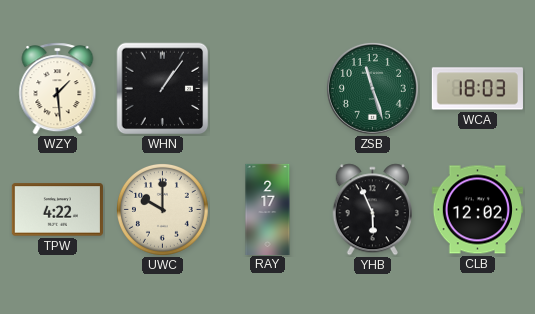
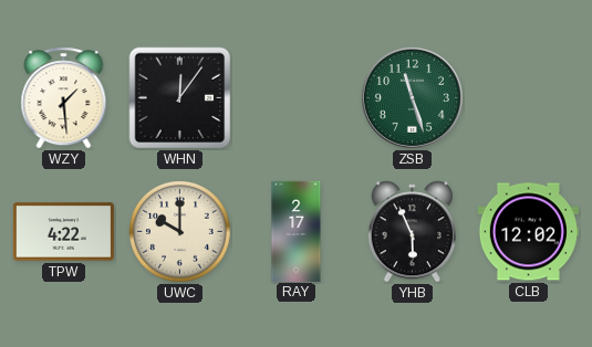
WHN: 1:06 -> 12:06 (180, 98)
WCA: 18:03 -> none (477, 89)
